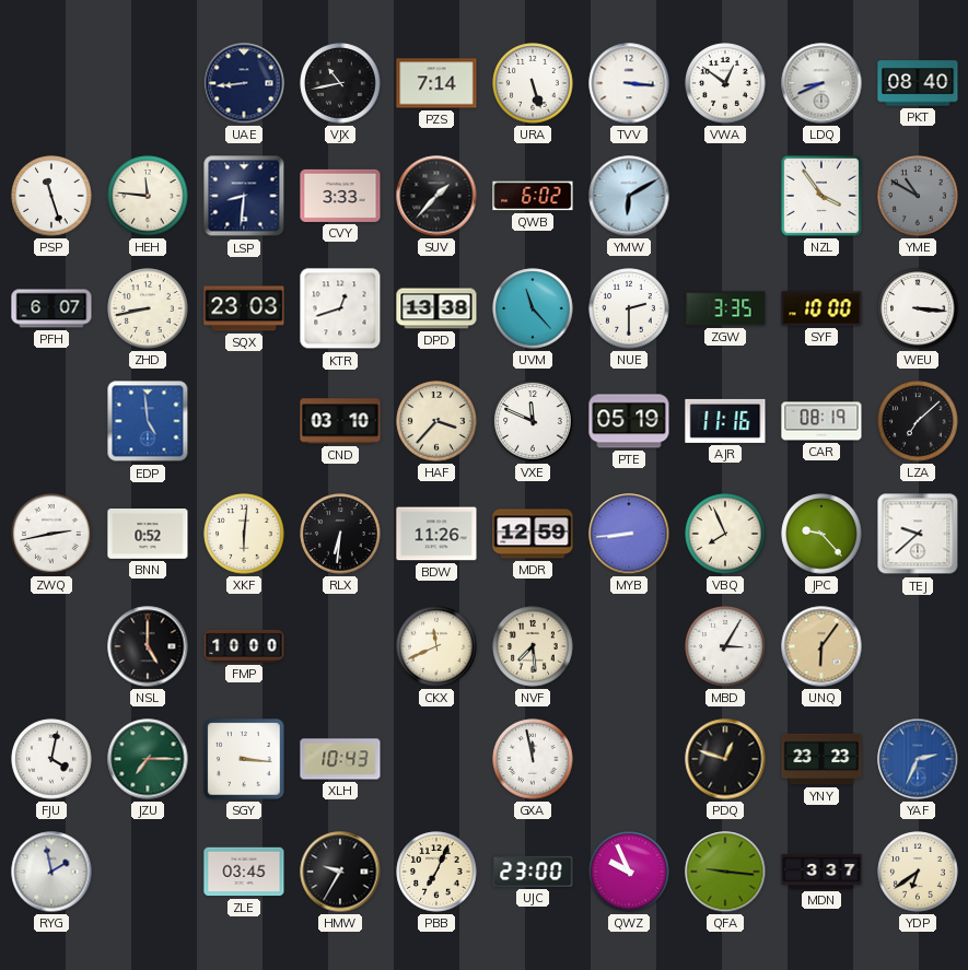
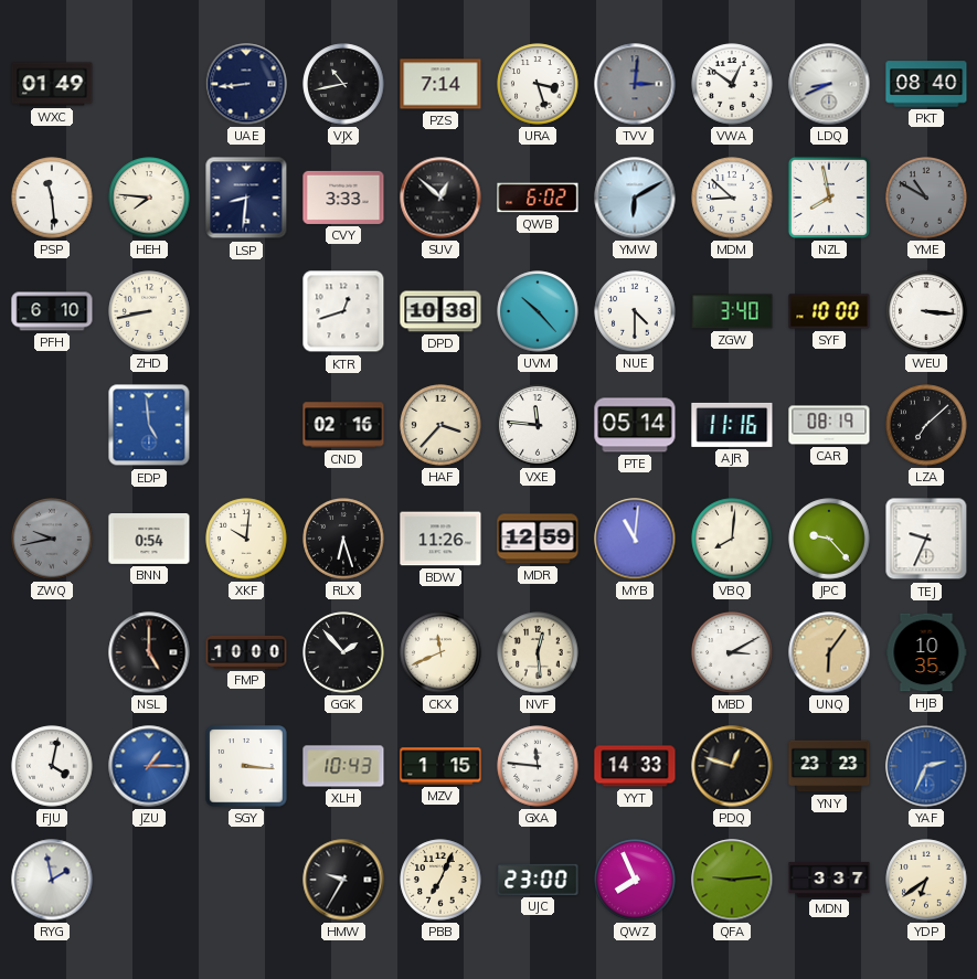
WXC: none -> 01:49 (52, 84)
URA: 5:27 -> 3:27 (538, 84)
TVV: 3:16 -> 3:01 (635, 84)
TVV dial: white -> grey (635, 84)
PSP: 11:27 -> 11:29 (52, 198)
HEH: 11:46 -> 7:46 (149, 198)
SUV: 1:37 -> 12:52 (440, 198)
MDM: none -> 8:52 (732, 198)
NZL: 3:54 -> 7:58 (829, 198)
PFH: 6:07 -> 6:10 (52, 311)
SQX: 23:03 -> none (244, 308)
DPD: 13:38 -> 10:38 (440, 311)
UVM: 11:23 -> 10:23 (538, 311)
NUE: 2:30 -> 4:30 (635, 311)
ZGW: 3:35 -> 3:40 (732, 311)
CND: 03:10 -> 02:16 (343, 425)
VXE: 11:49 -> 11:46 (538, 425)
PTE: 05:19 -> 05:14 (635, 425)
ZWQ: 2:43 -> 9:43 (52, 539)
ZWQ dial: white -> grey (52, 539)
BNN: 0:52 -> 0:54 (149, 540)
XKF: 6:01 -> 10:01 (246, 539)
RLX: 6:31 -> 6:27 (343, 539)
MYB: 8:44 -> 11:01 (635, 539)
VBQ: 7:56 -> 8:01 (732, 539)
TEJ: 9:38 -> 9:34 (926, 539)
GGK: none -> 1:53 (343, 652)
NVF: 7:29 -> 12:29 (538, 652)
MBD: 3:05 -> 3:10 (732, 652)
HJB: none -> 10:35 (926, 652)
JZU: 7:15 -> 1:15 (149, 766)
JZU dial: green -> blue (149, 766)
MZV: none -> 1:15 (440, 766)
GXA: 11:58 -> 11:46 (538, 766)
YYT: none -> 14:33 (635, 766)
ZLE: 03:45 -> none (244, 872)
QWZ: 9:56 -> 7:56 (635, 880)
QFA: 9:16 -> 9:14 (732, 880)
